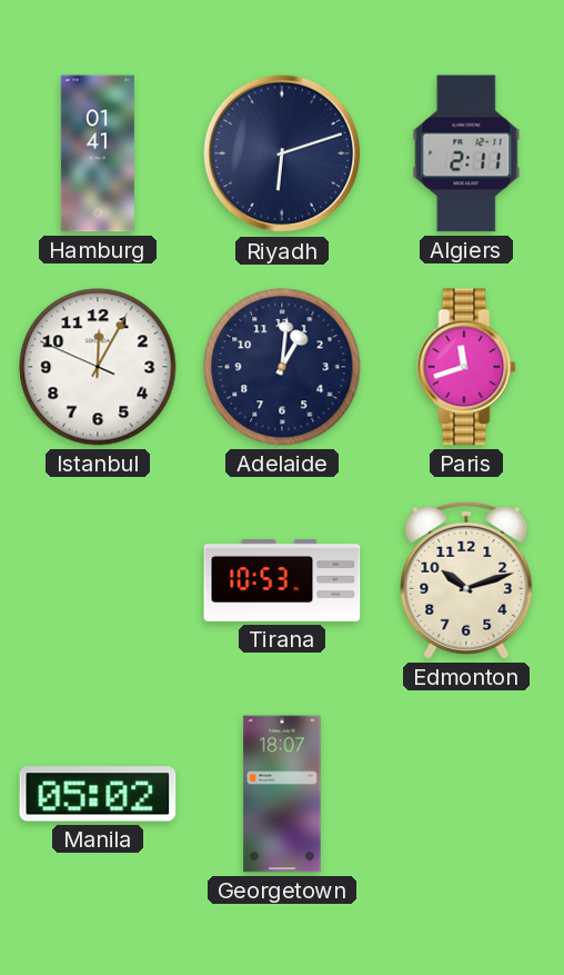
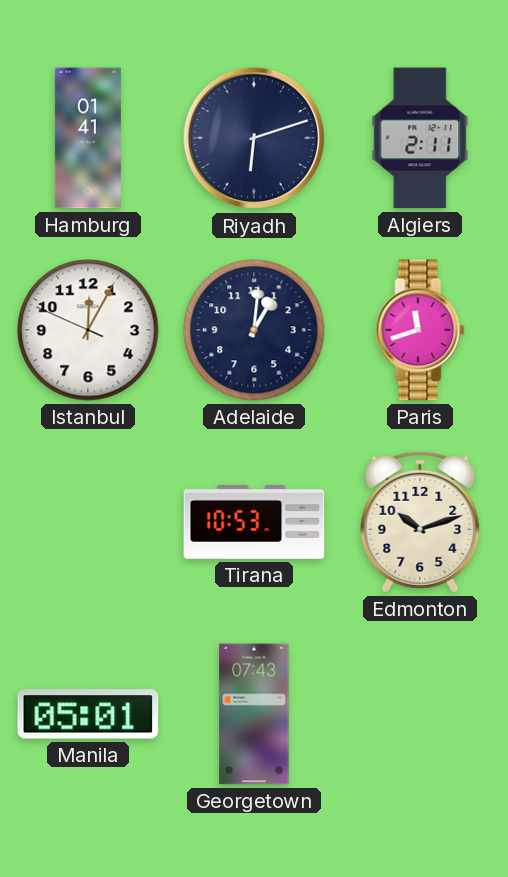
Manila: 05:02 -> 05:01 (88, 714)
Georgetown: 18:07 -> 07:43 (254, 714)
